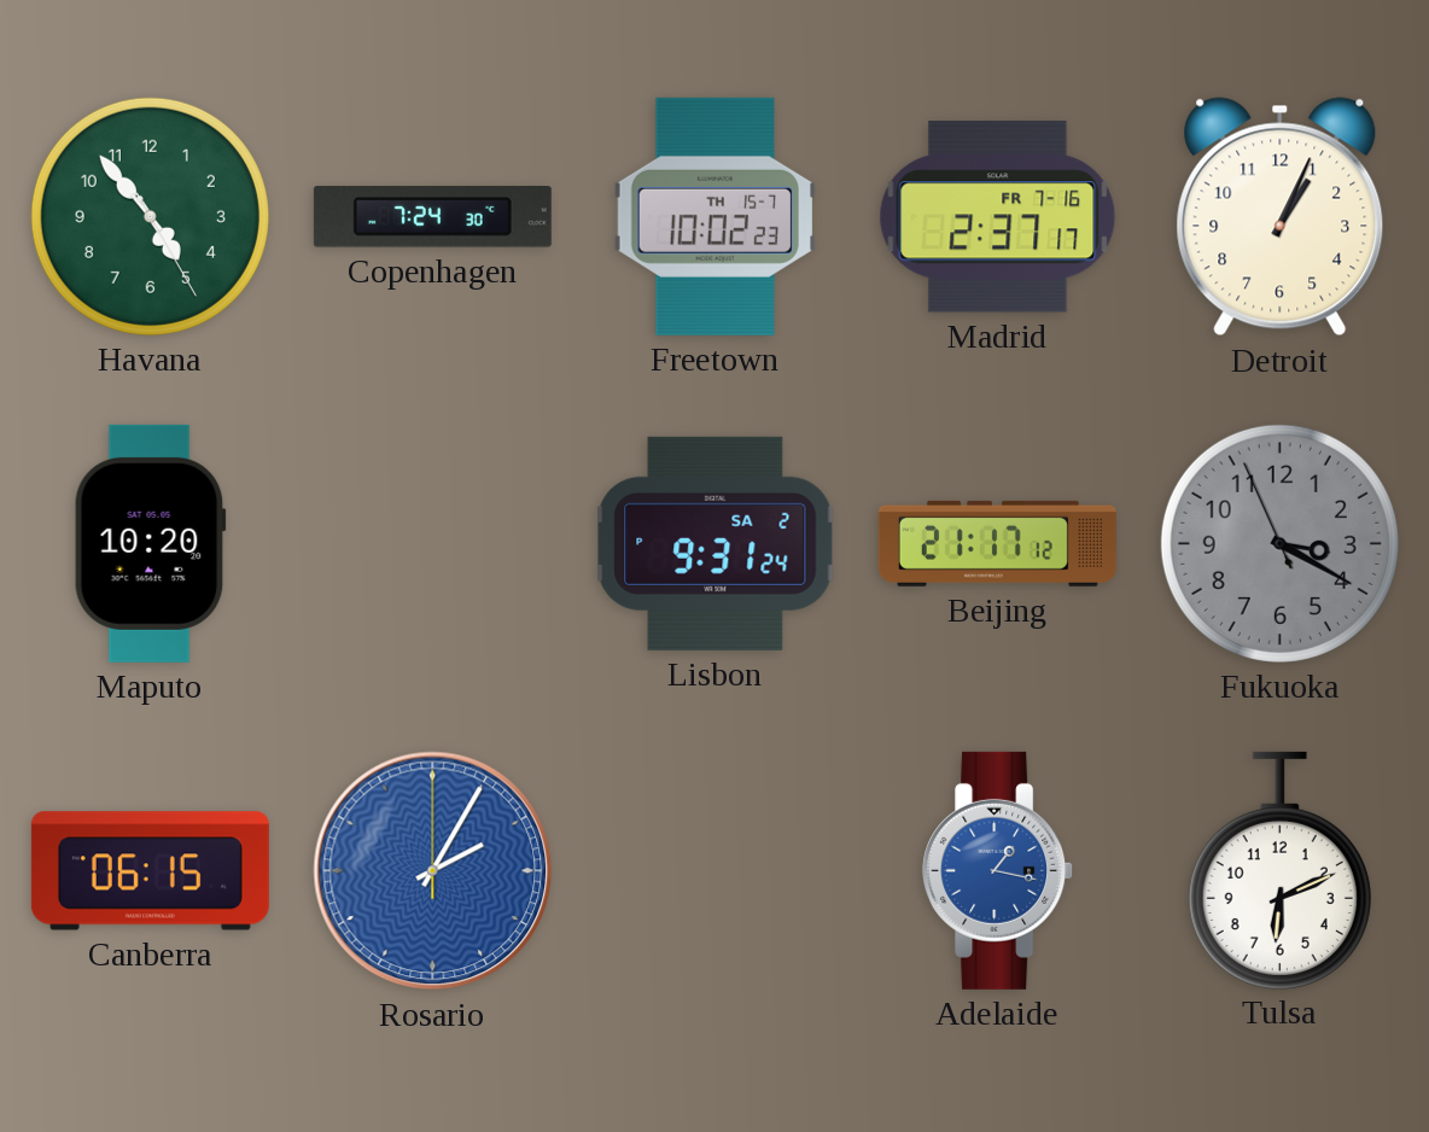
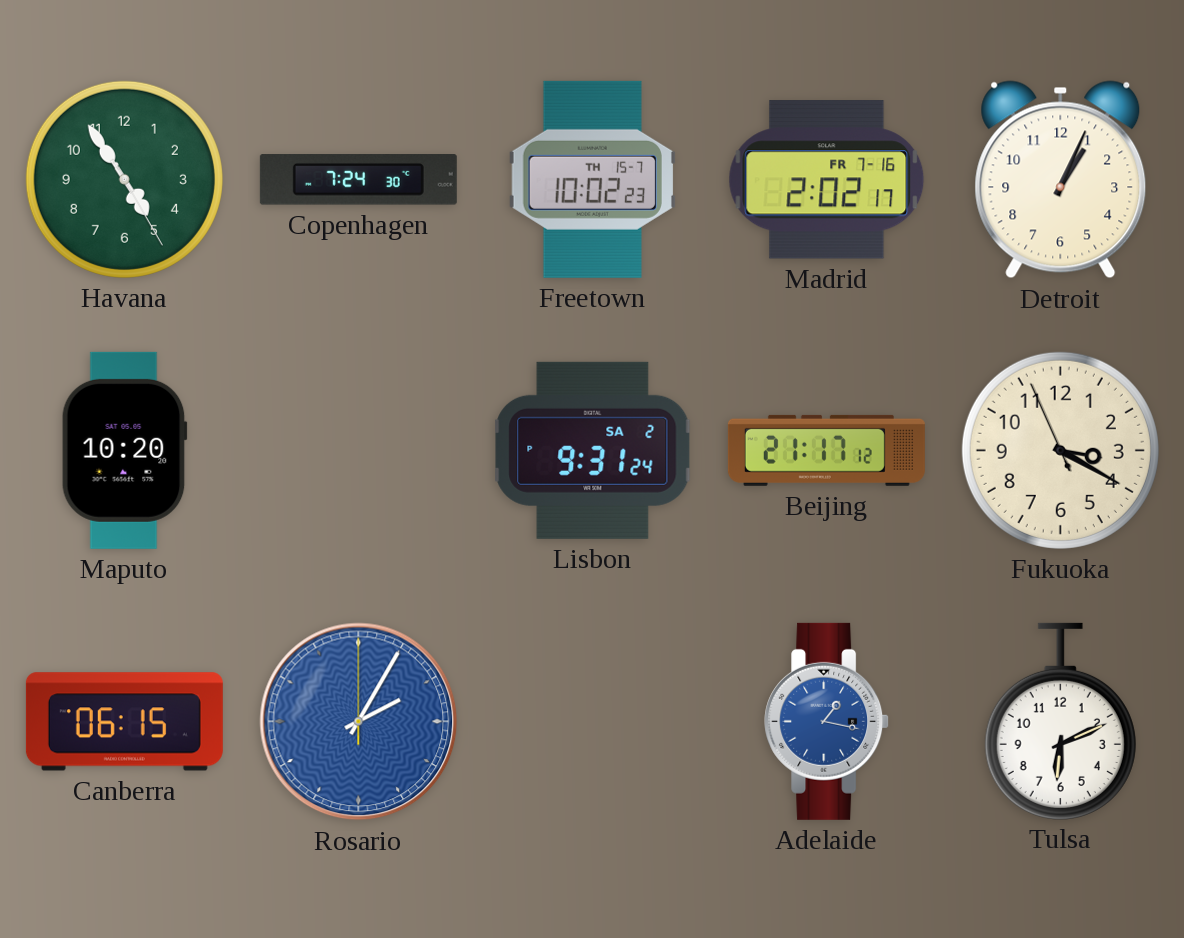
Havana: 4:53 -> 4:54 (124, 179)
Madrid: 2:37 -> 2:02 (827, 180)
Fukuoka dial: grey -> cream (1060, 450)
